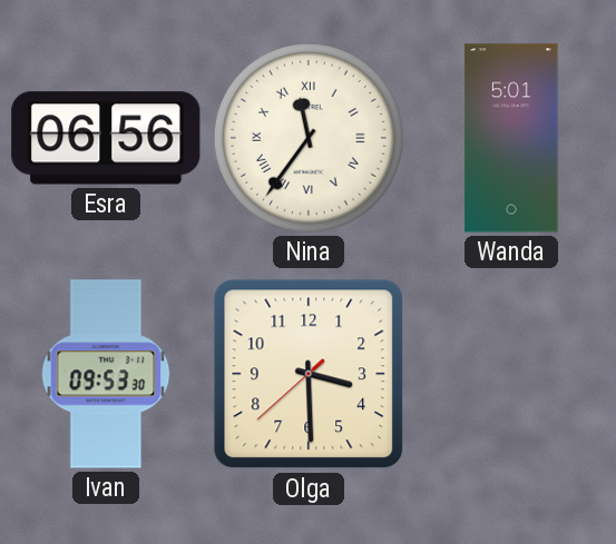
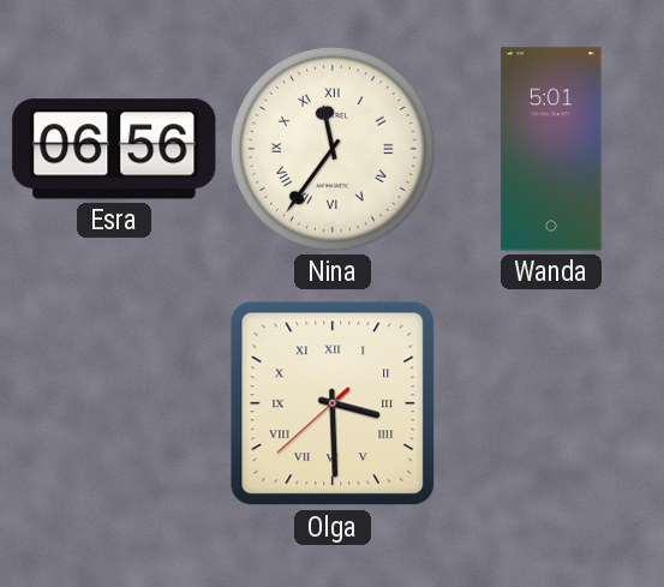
Ivan: 09:53 -> none (106, 374)
Olga numerals: Arabic -> Roman (333, 403)
